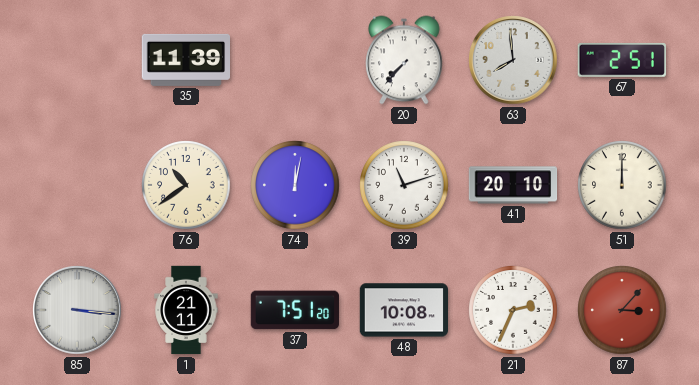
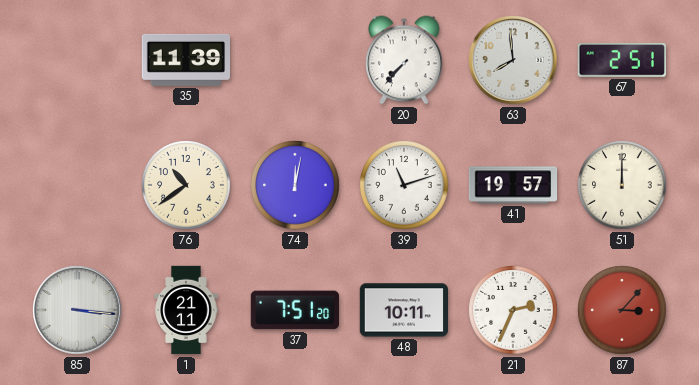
41: 20:10 -> 19:57 (513, 185)
48: 10:08 -> 10:11 (403, 310)
